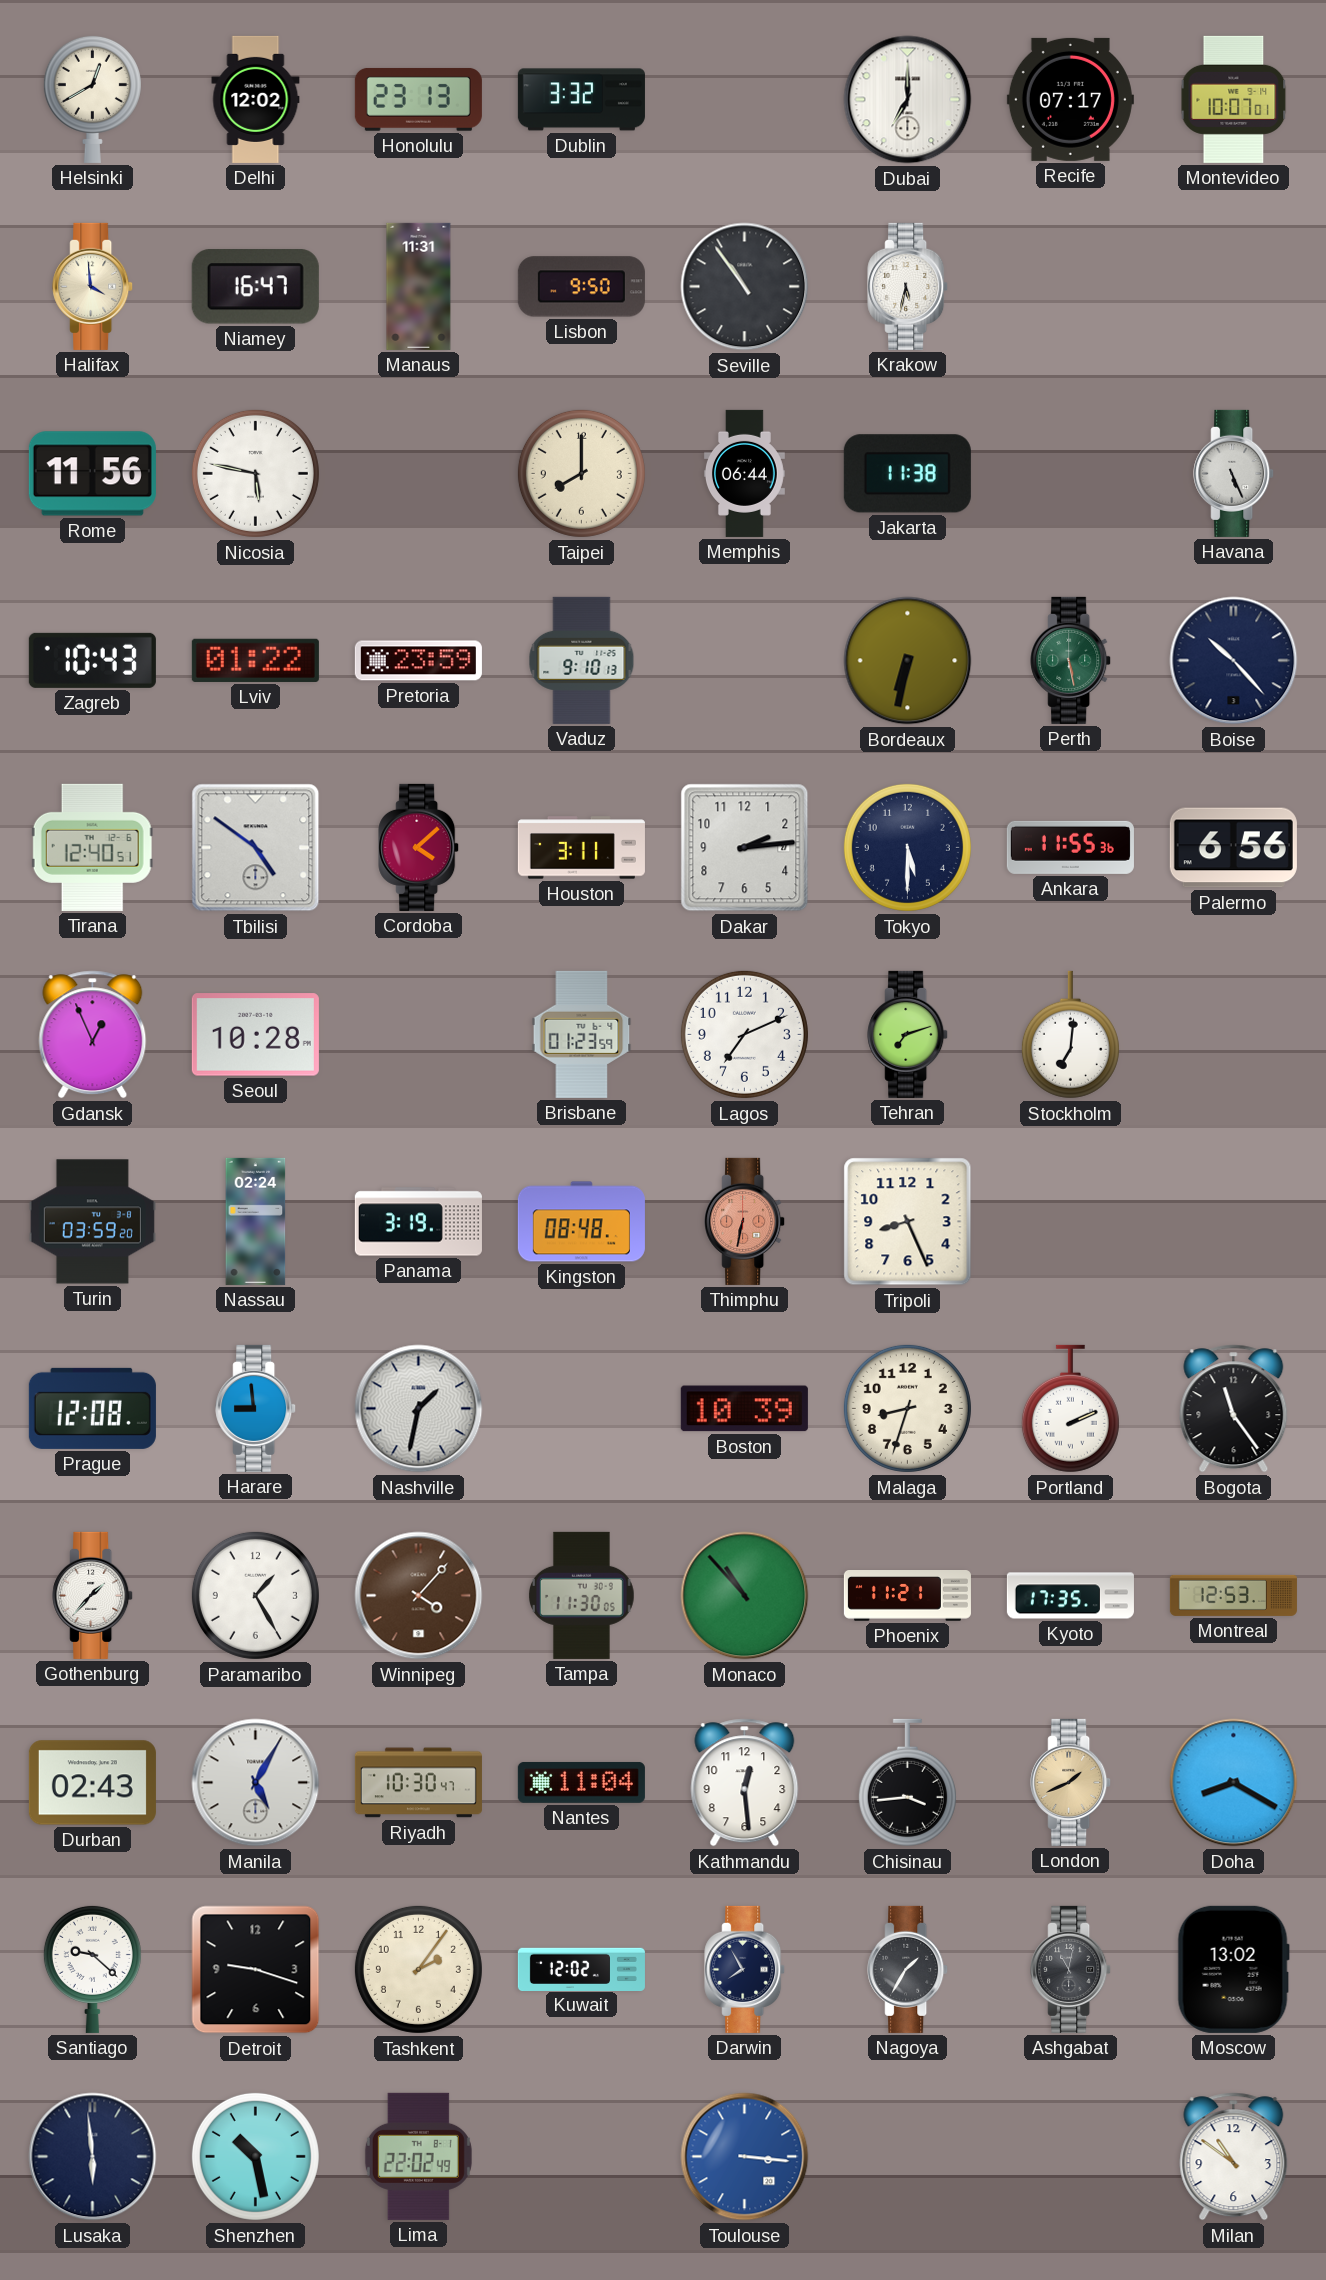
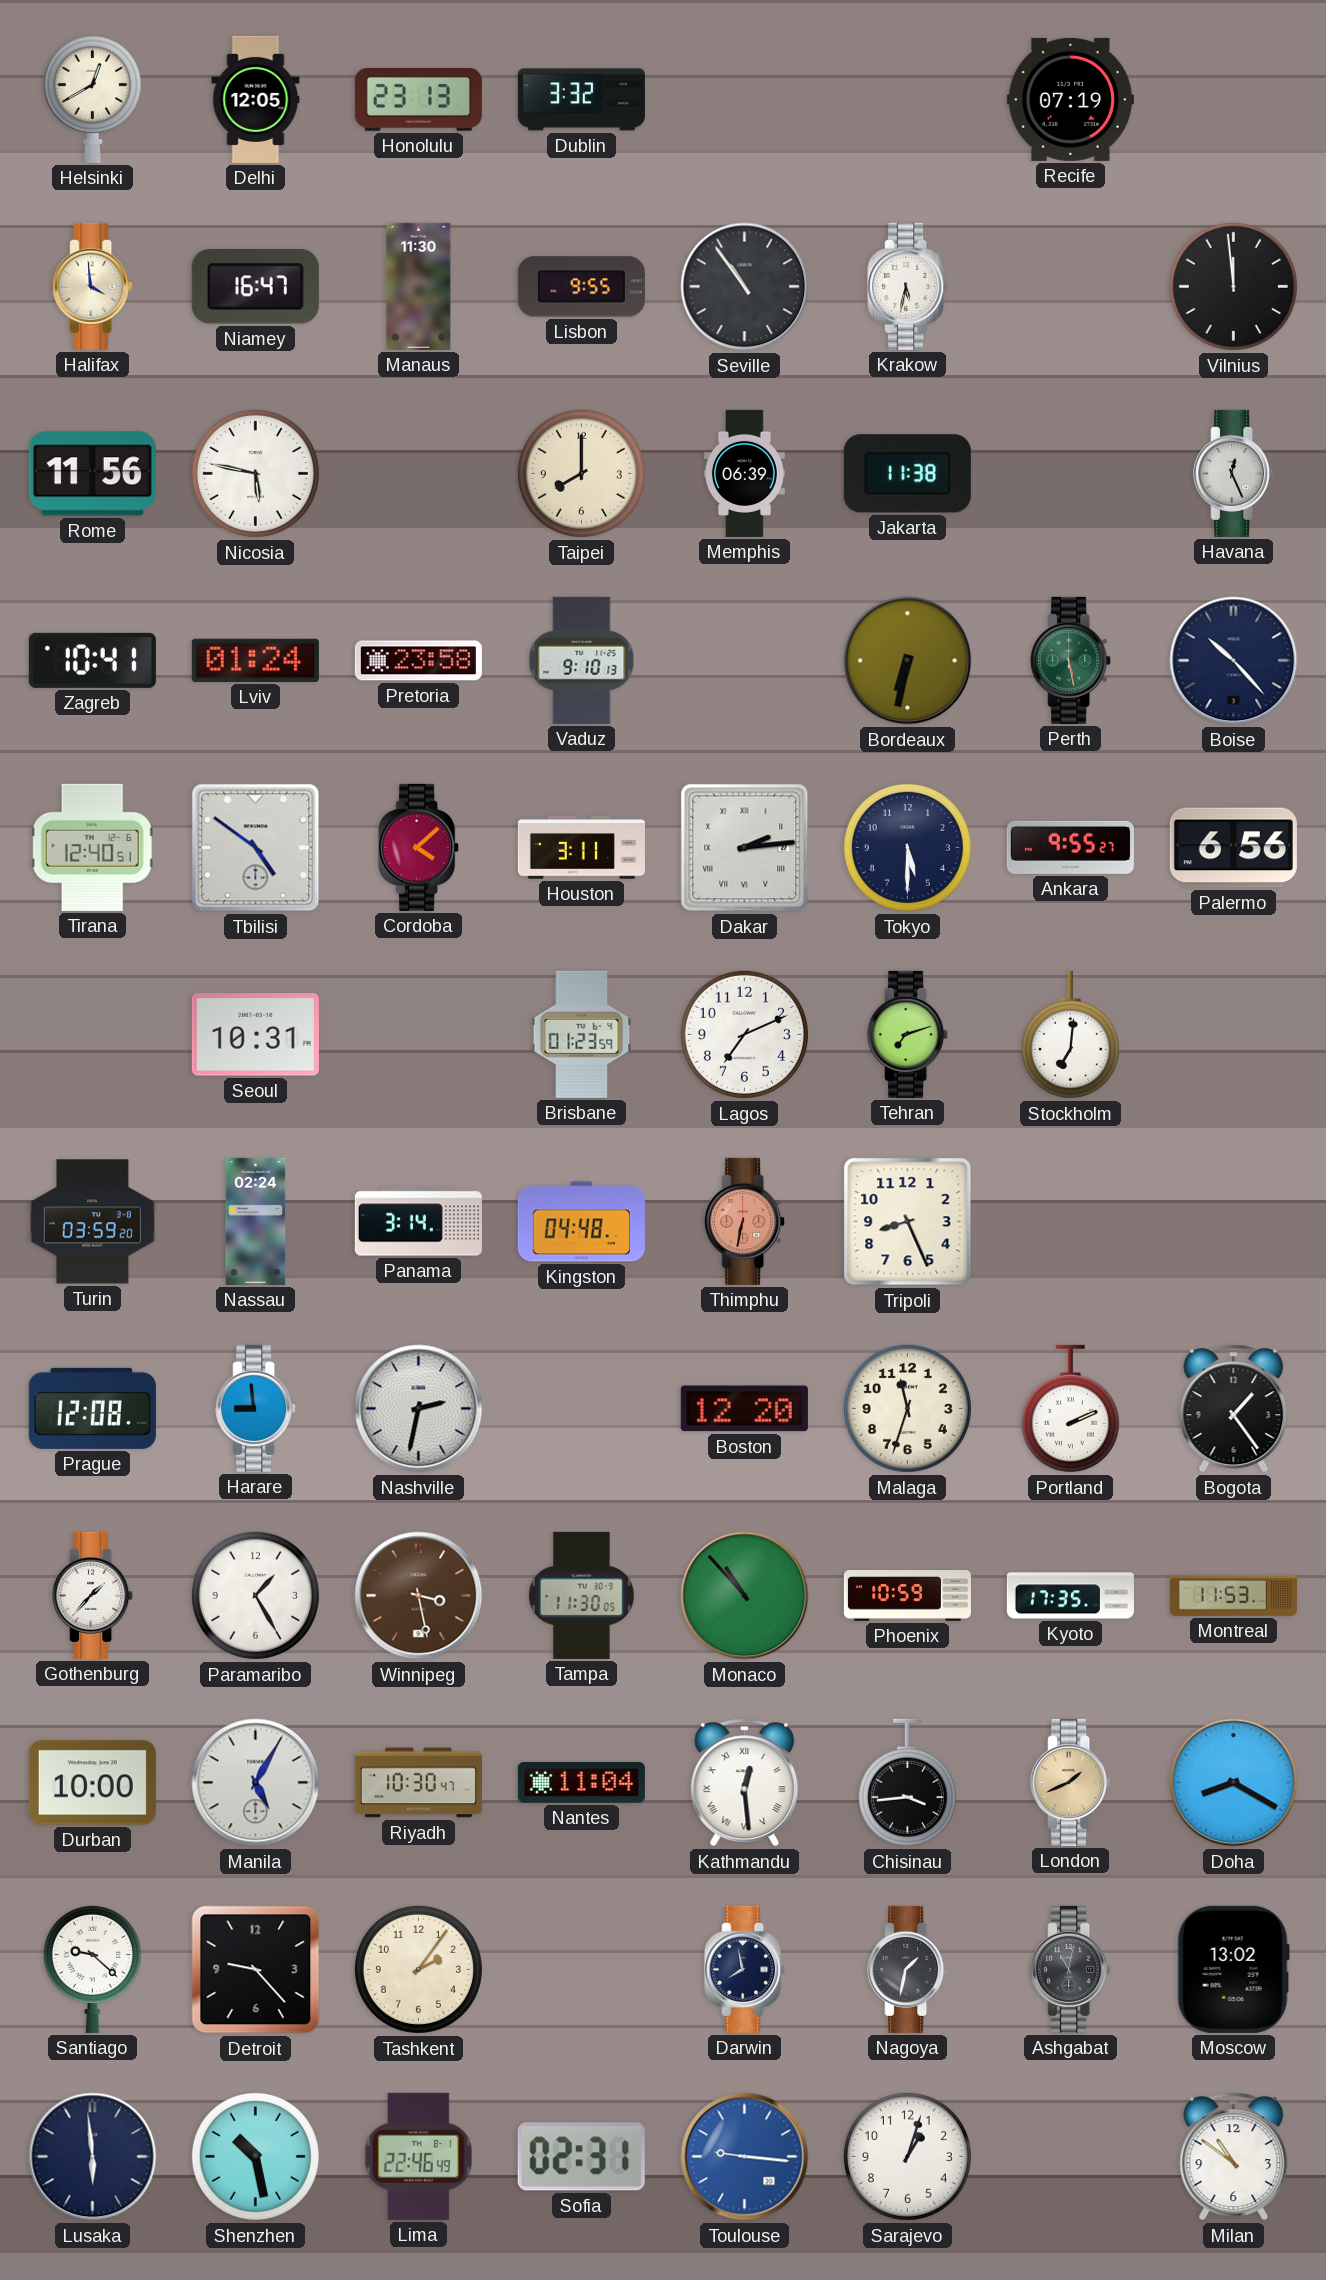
Delhi: 12:02 -> 12:05 (256, 99)
Dubai: 7:00 -> none (908, 100)
Recife: 07:17 -> 07:19 (1070, 99)
Montevideo: 10:07 -> none (1234, 99)
Manaus: 11:31 -> 11:30 (419, 286)
Lisbon: 9:50 -> 9:55 (581, 287)
Vilnius: none -> 11:59 (1233, 286)
Memphis: 06:44 -> 06:39 (744, 473)
Havana: 5:26 -> 12:26 (1234, 473)
Zagreb: 10:43 -> 10:41 (92, 660)
Lviv: 01:22 -> 01:24 (255, 660)
Pretoria: 23:59 -> 23:58 (418, 661)
Dakar numerals: Arabic -> Roman (745, 848)
Ankara: 11:55 -> 9:55 (1070, 847)
Gdansk: 12:56 -> none (93, 1035)
Seoul: 10:28 -> 10:31 (255, 1035)
Panama: 3:19 -> 3:14 (418, 1222)
Kingston: 08:48 -> 04:48 (581, 1222)
Nashville: 1:32 -> 2:32 (419, 1409)
Boston: 10:39 -> 12:20 (744, 1409)
Malaga: 8:33 -> 11:33 (907, 1408)
Bogota: 11:24 -> 1:24 (1234, 1409)
Winnipeg: 4:07 -> 3:28 (419, 1596)
Phoenix: 11:21 -> 10:59 (907, 1596)
Montreal: 12:53 -> 11:53 (1233, 1595)
Durban: 02:43 -> 10:00 (92, 1783)
Kathmandu numerals: Arabic -> Roman (745, 1783)
Detroit: 9:18 -> 9:23 (256, 1970)
Kuwait: 12:02 -> none (581, 1969)
Darwin: 7:55 -> 7:58 (745, 1969)
Nagoya: 1:35 -> 1:32 (908, 1969)
Lima: 22:02 -> 22:46 (418, 2156)
Sofia: none -> 02:31 (581, 2157)
Toulouse: 3:16 -> 9:16 (745, 2157)
Sarajevo: none -> 1:03 (907, 2156)
